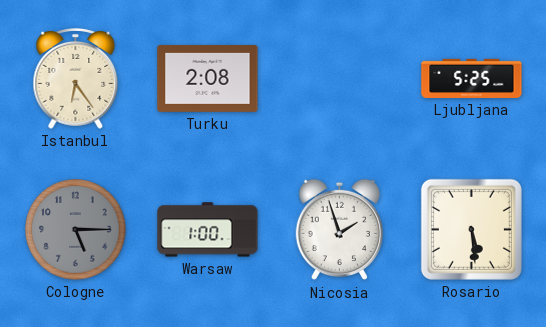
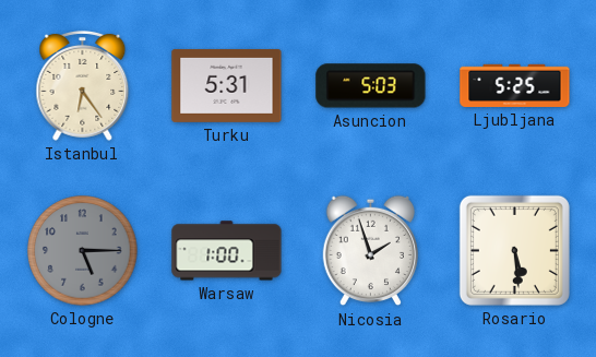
Turku: 2:08 -> 5:31 (227, 85)
Asuncion: none -> 5:03 (371, 86)
